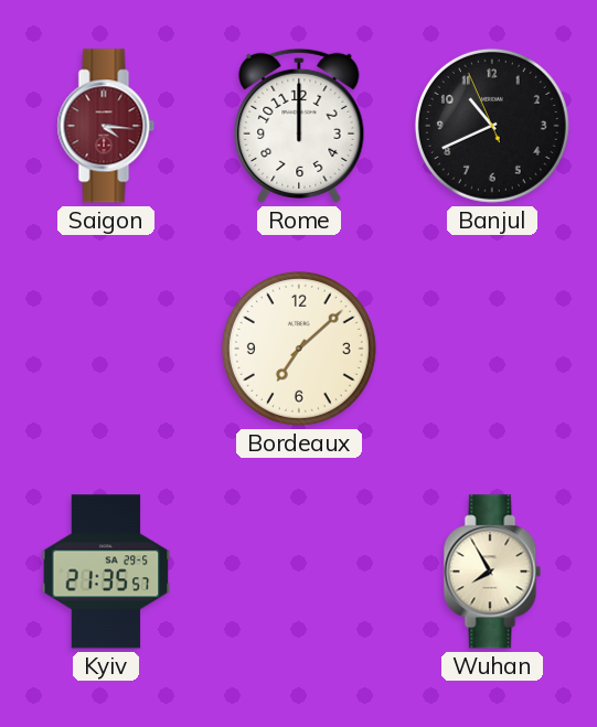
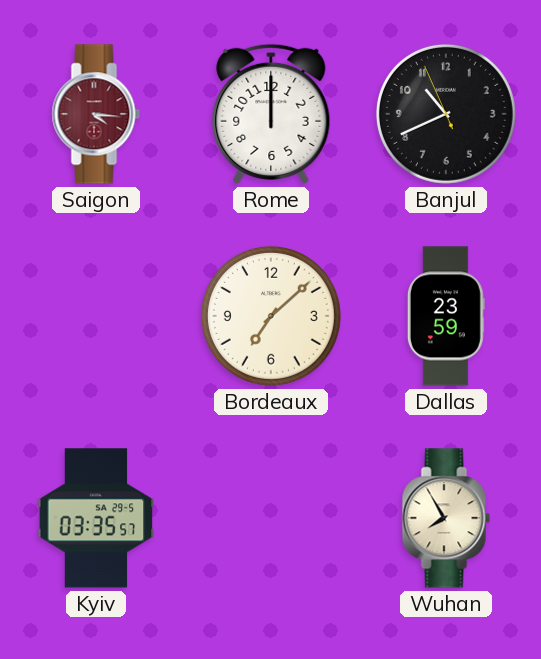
Dallas: none -> 23:59 (446, 316)
Kyiv: 21:35 -> 03:35 (96, 518)
